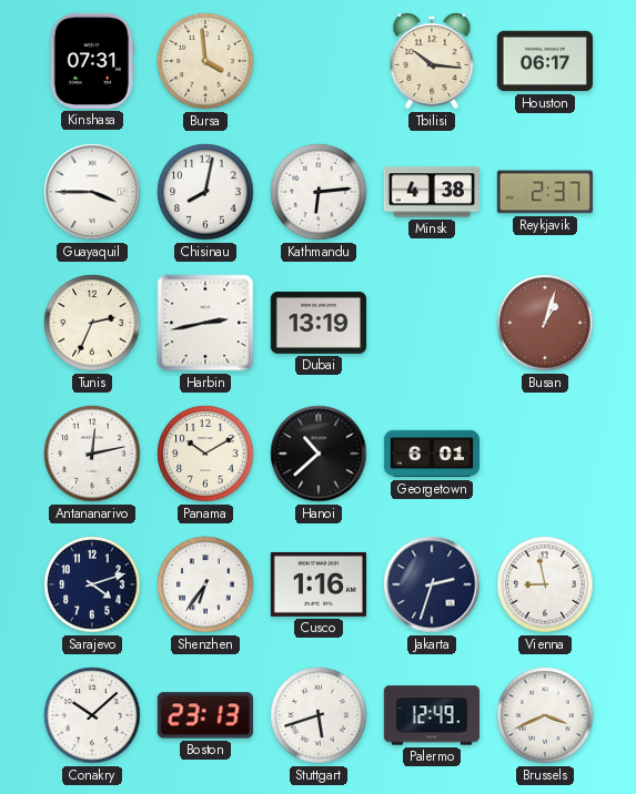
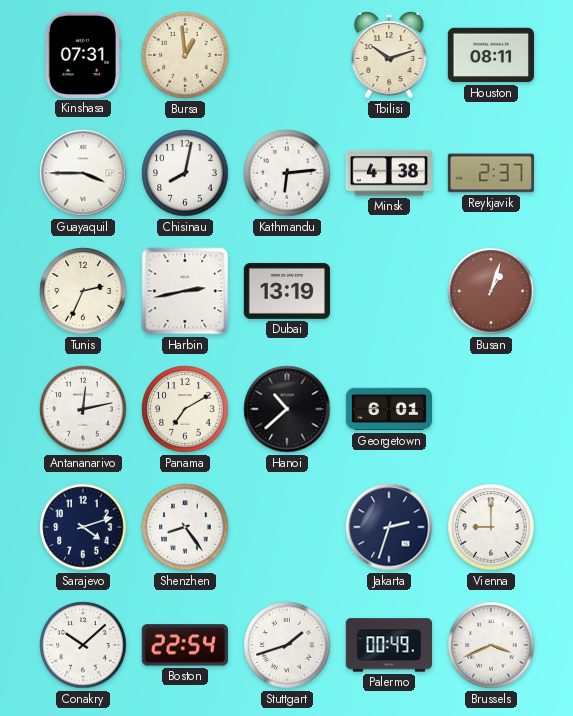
Bursa: 3:59 -> 12:59 (185, 55)
Tbilisi: 10:16 -> 10:12 (389, 55)
Houston: 06:17 -> 08:11 (490, 55)
Panama: 10:10 -> 7:10 (185, 409)
Shenzhen: 6:36 -> 8:24 (185, 527)
Cusco: 1:16 -> none (319, 584)
Vienna: 8:58 -> 9:00 (491, 527)
Boston: 23:13 -> 22:54 (185, 645)
Stuttgart: 5:42 -> 1:42 (287, 645)
Palermo: 12:49 -> 00:49 (388, 645)
